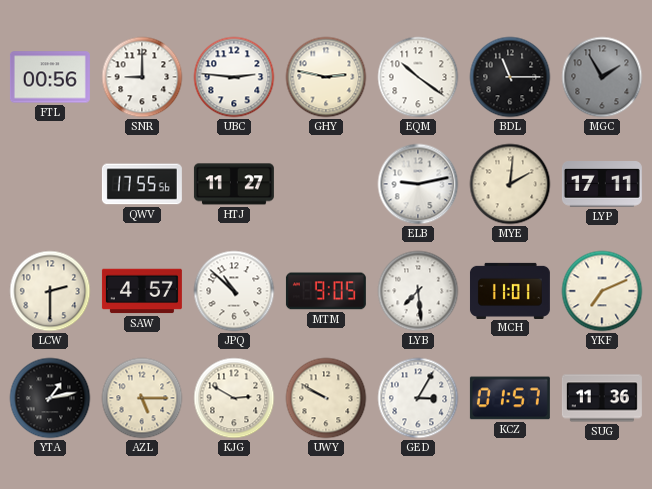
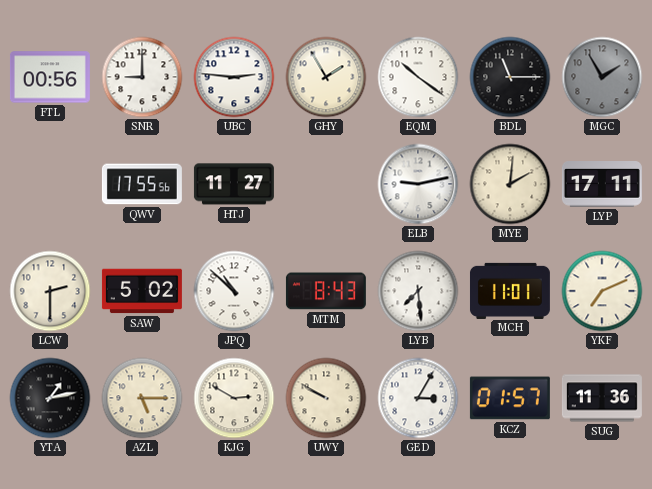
GHY: 2:47 -> 1:55 (326, 77)
SAW: 4:57 -> 5:02 (142, 291)
MTM: 9:05 -> 8:43 (326, 291)
